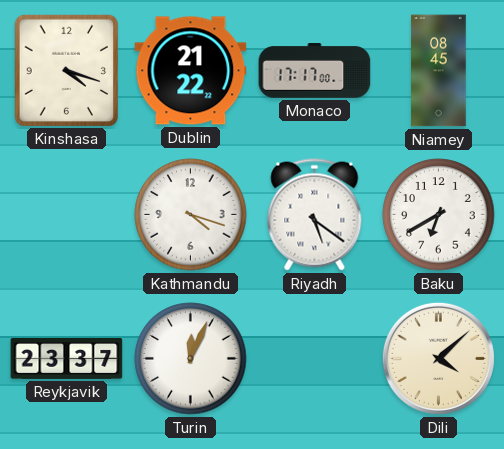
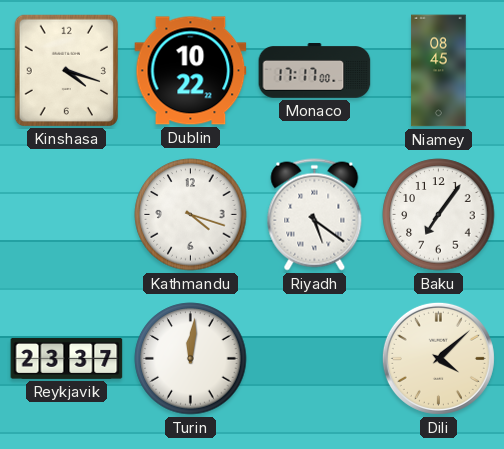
Dublin: 21:22 -> 10:22 (191, 71)
Baku: 6:40 -> 7:06 (439, 215)
Turin: 12:04 -> 12:01 (191, 359)
